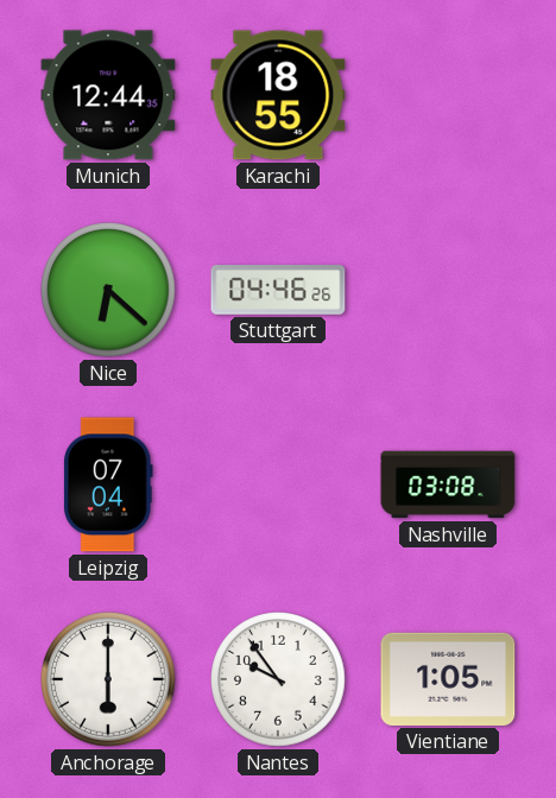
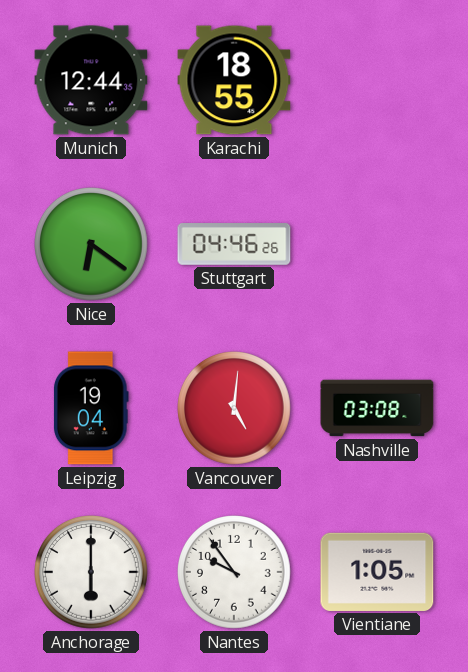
Nice: 6:22 -> 6:21 (92, 245)
Leipzig: 07:04 -> 19:04 (91, 408)
Vancouver: none -> 5:01 (235, 409)
